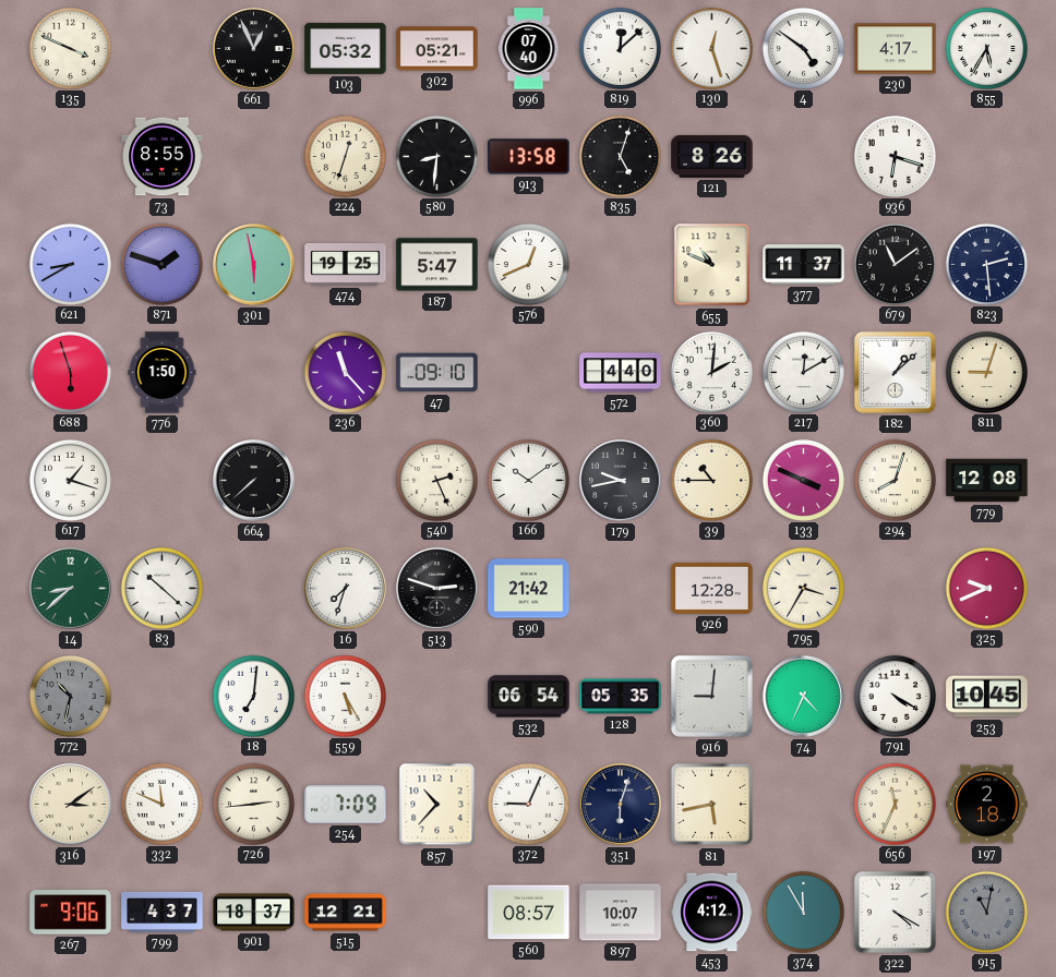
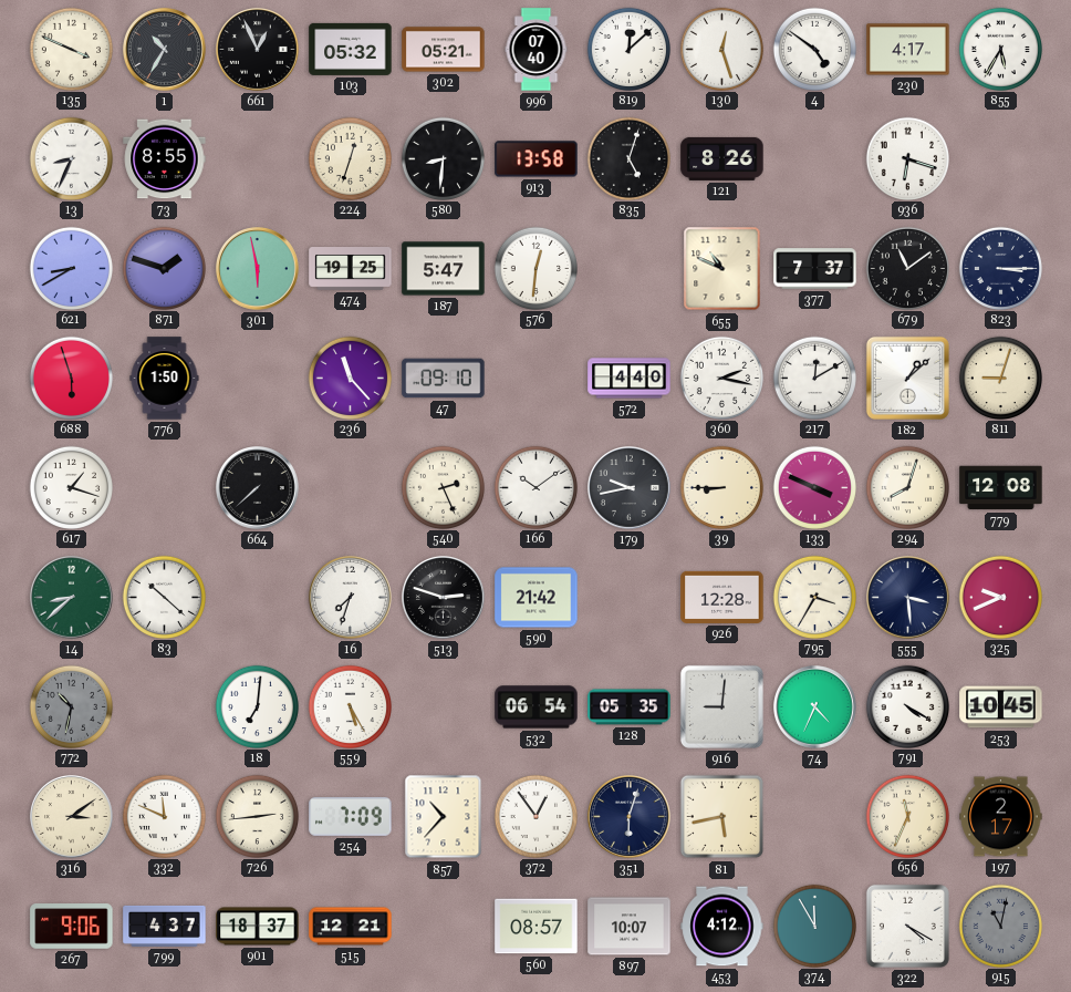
1: none -> 10:35 (165, 50)
13: none -> 8:34 (71, 158)
576: 12:41 -> 12:31 (535, 268)
377: 11:37 -> 7:37 (815, 269)
823: 2:29 -> 3:15 (1000, 268)
360: 2:01 -> 2:17 (721, 378)
39: 10:45 -> 8:45 (721, 487)
555: none -> 3:29 (908, 598)
372: 9:04 -> 12:54 (535, 816)
197: 2:18 -> 2:17 (1001, 817)
